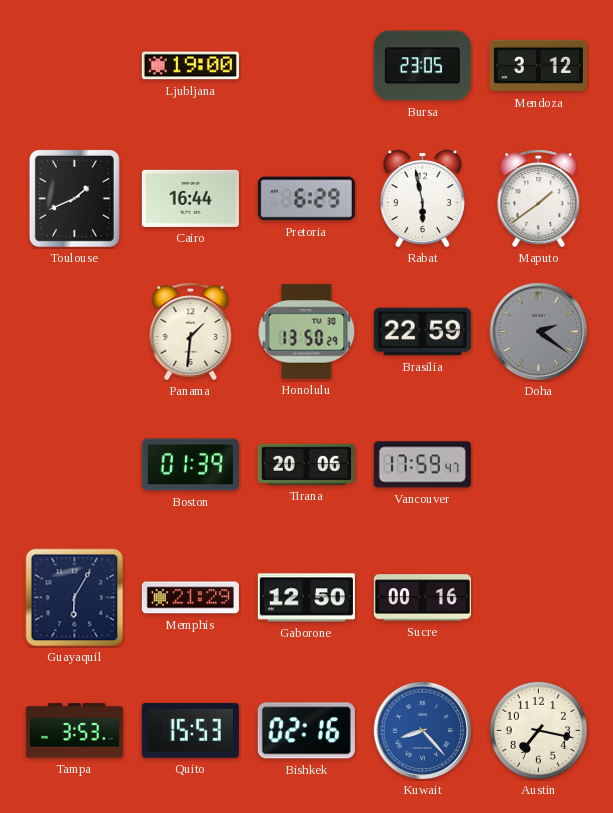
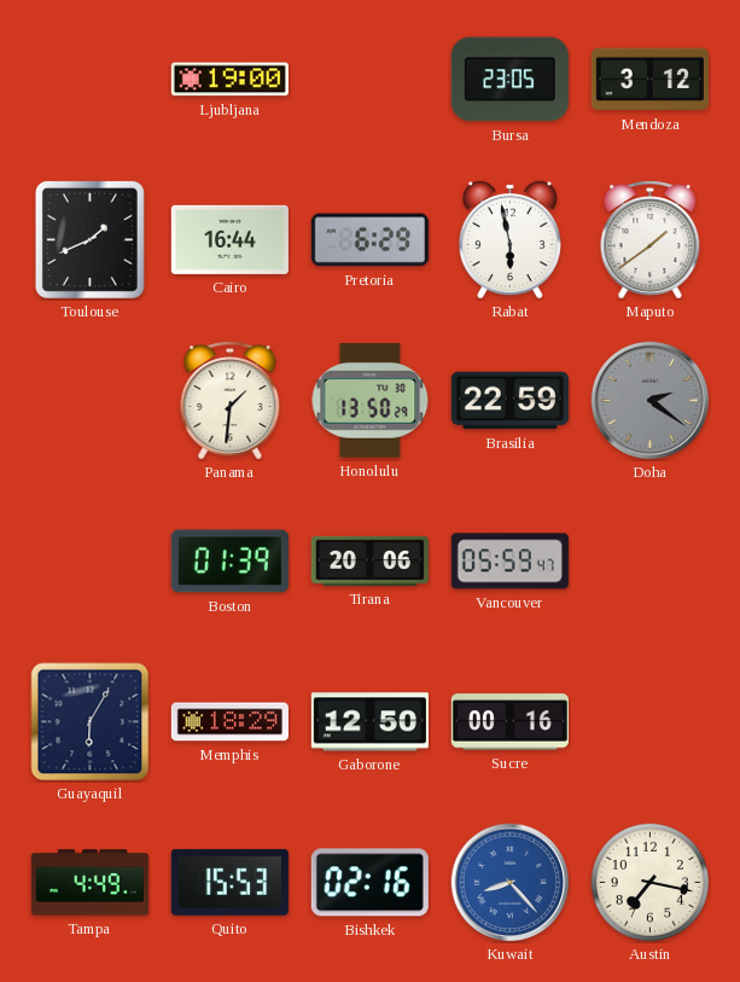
Vancouver: 17:59 -> 05:59 (509, 562)
Memphis: 21:29 -> 18:29 (229, 722)
Tampa: 3:53 -> 4:49 (89, 883)
